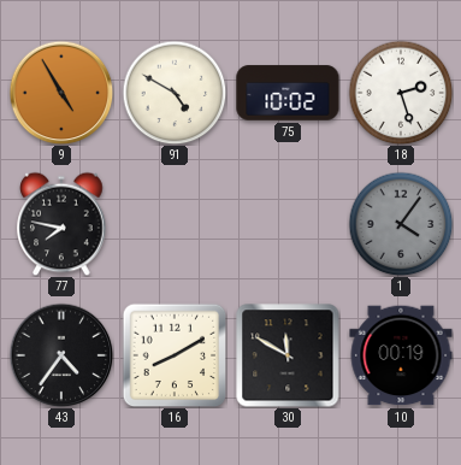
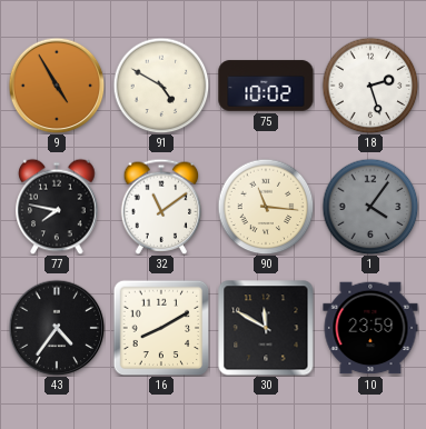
32: none -> 11:09 (161, 207)
90: none -> 11:16 (266, 207)
10: 00:19 -> 23:59 (370, 328)
